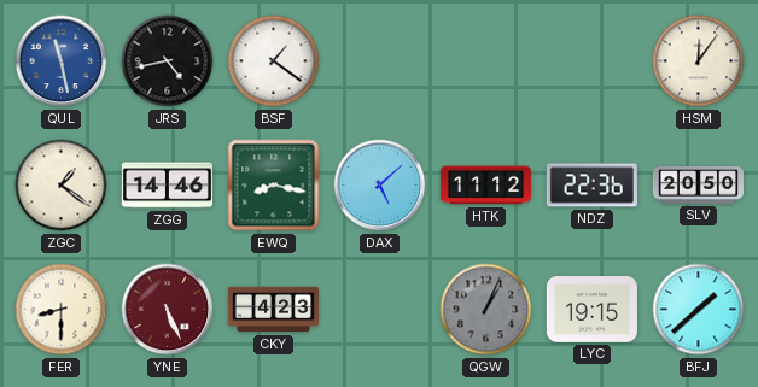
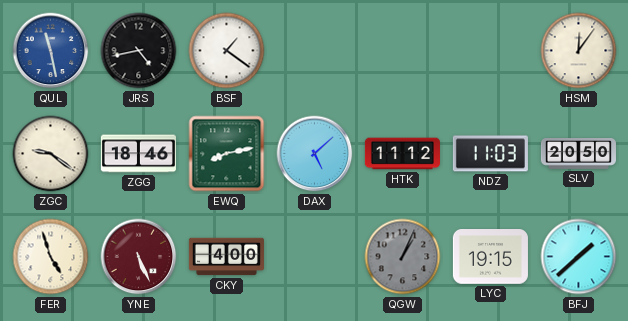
ZGC: 1:21 -> 9:21 (51, 154)
ZGG: 14:46 -> 18:46 (138, 154)
EWQ: 8:17 -> 8:13 (227, 154)
NDZ: 22:36 -> 11:03 (490, 154)
FER: 8:30 -> 4:57 (51, 257)
CKY: 4:23 -> 4:00 (226, 257)
